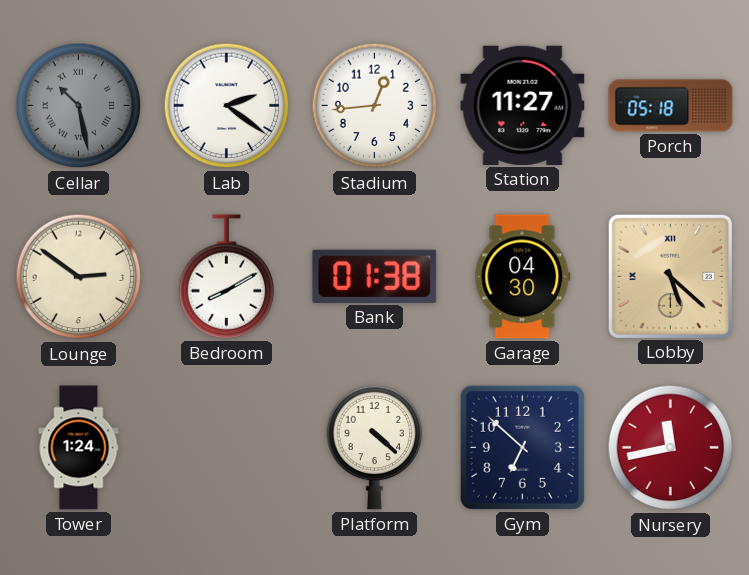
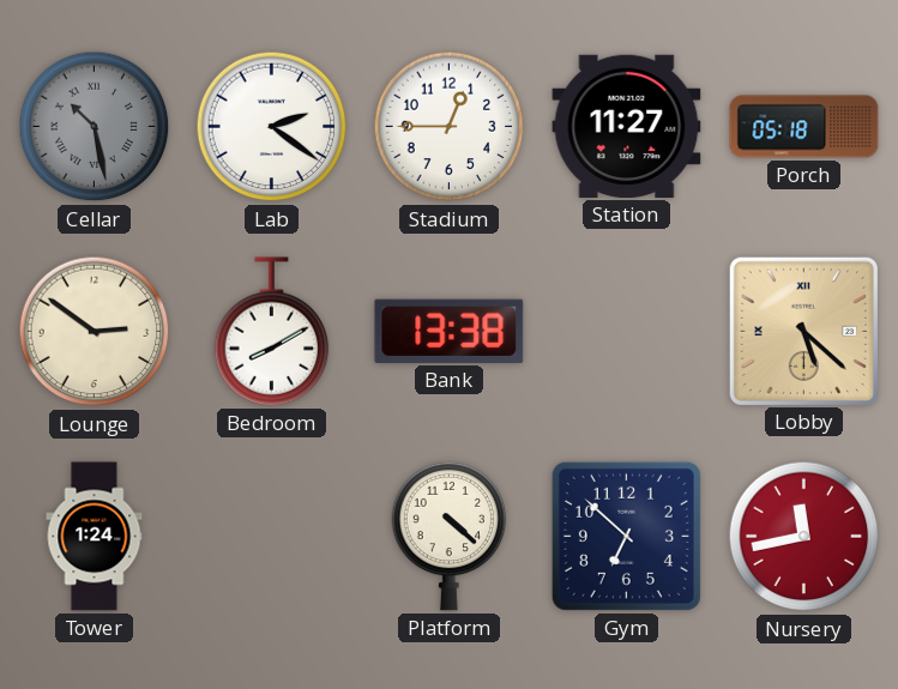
Stadium: 12:44 -> 12:45 (450, 127)
Bank: 01:38 -> 13:38 (450, 331)
Garage: 04:30 -> none (523, 277)
